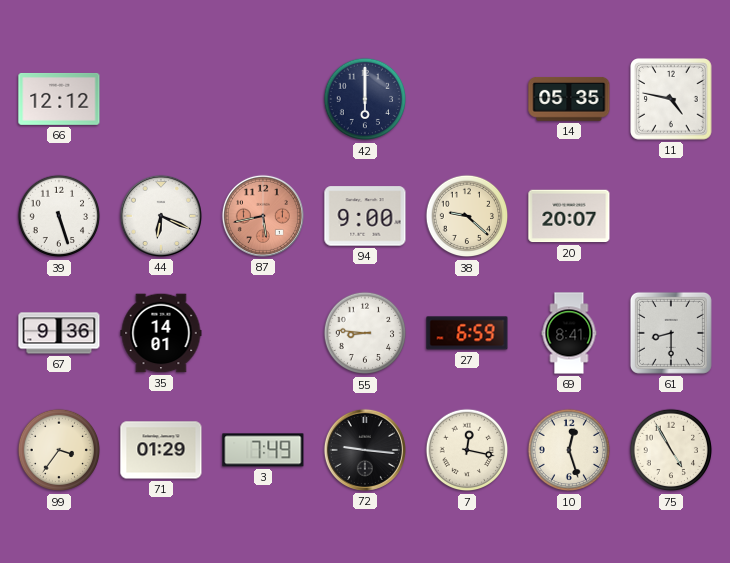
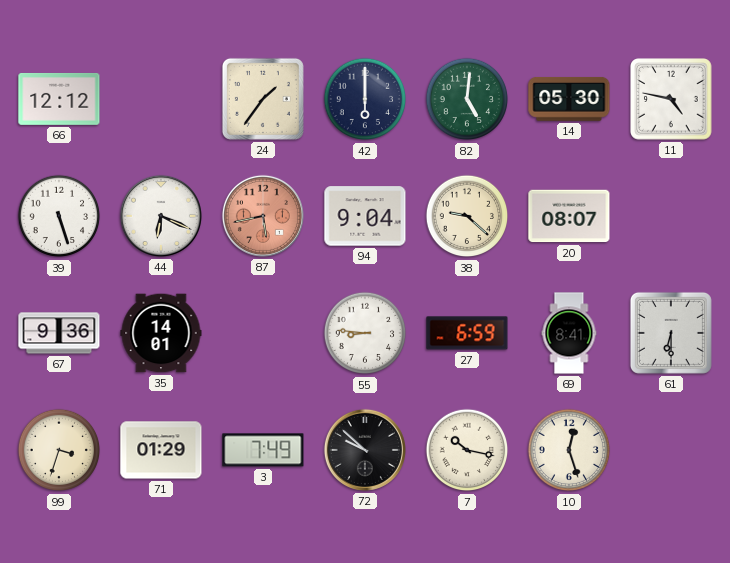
24: none -> 1:36 (263, 99)
82: none -> 5:01 (467, 99)
14: 05:35 -> 05:30 (569, 99)
94: 9:00 -> 9:04 (365, 216)
20: 20:07 -> 08:07 (569, 216)
61: 8:30 -> 6:30 (671, 333)
99: 3:36 -> 3:33 (59, 450)
72: 9:16 -> 9:52 (365, 450)
7: 12:17 -> 10:17 (467, 450)
75: 4:55 -> none (671, 450)
